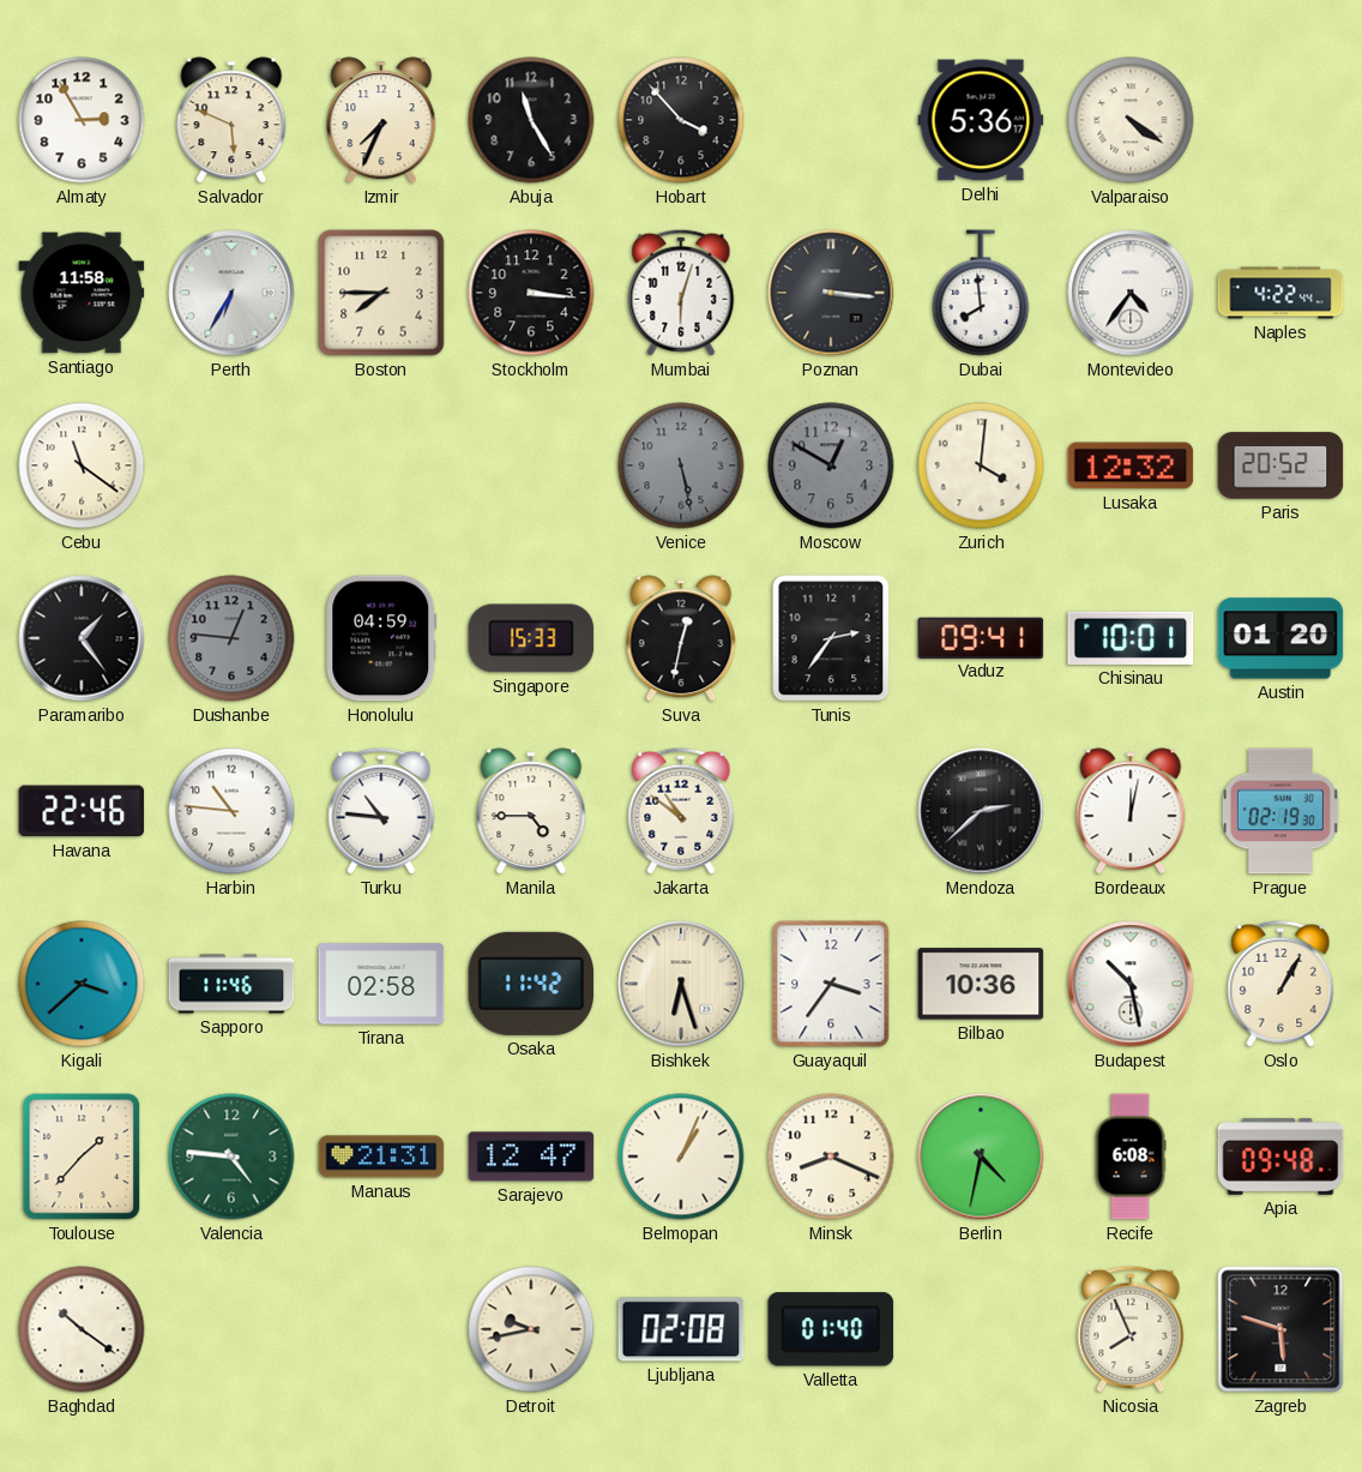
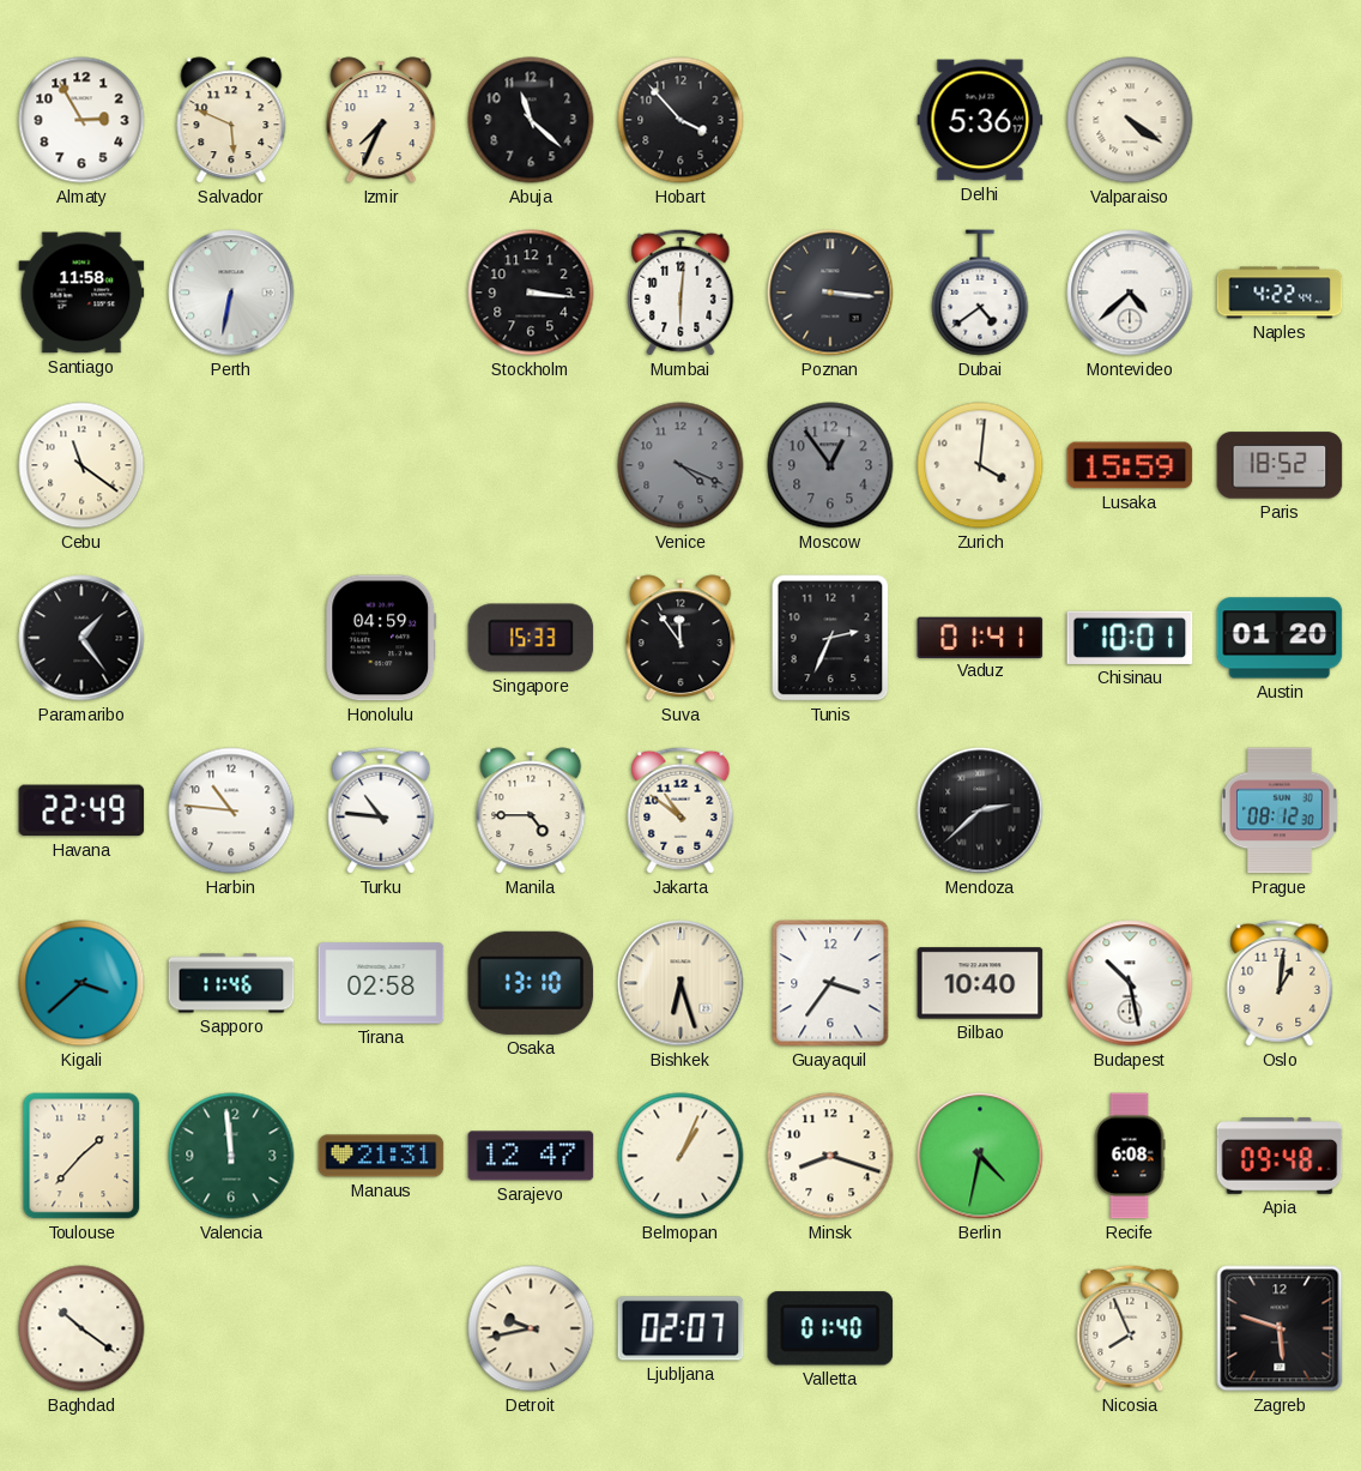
Abuja: 11:25 -> 11:22 (531, 120)
Perth: 6:35 -> 6:32 (231, 293)
Boston: 7:45 -> none (381, 293)
Mumbai: 6:03 -> 6:01 (680, 293)
Dubai: 7:59 -> 4:39 (980, 293)
Montevideo: 4:36 -> 4:38 (1130, 293)
Venice: 5:28 -> 4:19 (680, 465)
Moscow: 12:50 -> 12:54 (830, 465)
Lusaka: 12:32 -> 15:59 (1130, 465)
Paris: 20:52 -> 18:52 (1280, 465)
Dushanbe: 12:46 -> none (231, 638)
Suva: 12:32 -> 11:54 (680, 638)
Tunis: 2:36 -> 2:34 (830, 638)
Vaduz: 09:41 -> 01:41 (980, 637)
Havana: 22:46 -> 22:49 (81, 810)
Bordeaux: 12:02 -> none (1131, 811)
Prague: 02:19 -> 08:12 (1280, 810)
Osaka: 11:42 -> 13:10 (531, 983)
Bilbao: 10:36 -> 10:40 (980, 983)
Oslo: 1:05 -> 1:01 (1280, 983)
Valencia: 4:46 -> 11:59 (231, 1156)
Minsk: 8:19 -> 8:18 (830, 1156)
Ljubljana: 02:08 -> 02:07 (680, 1328)
